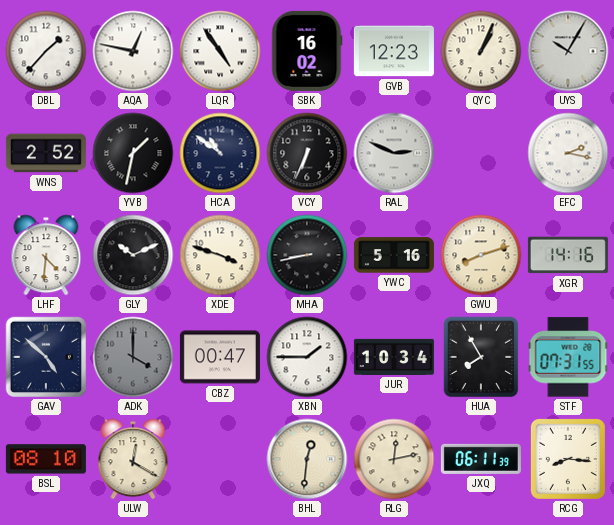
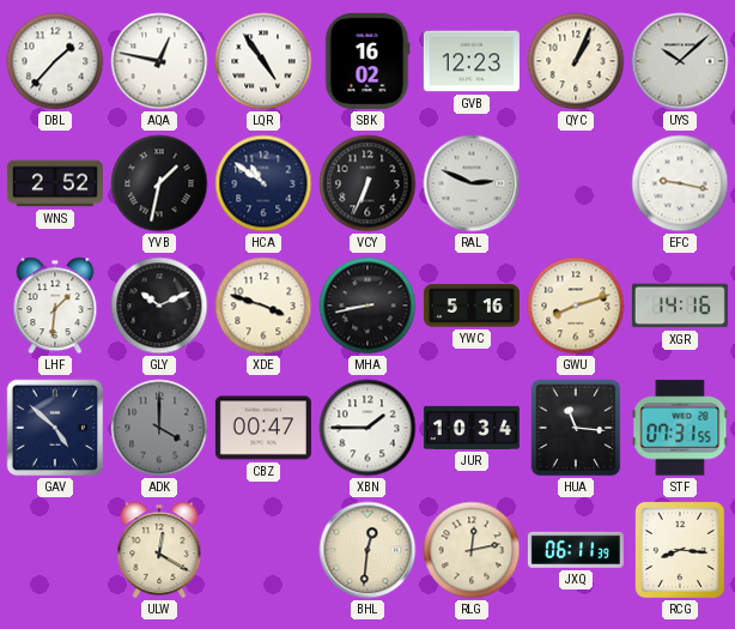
UYS: 10:05 -> 10:08 (680, 61)
EFC: 2:17 -> 9:17 (680, 183)
LHF: 4:31 -> 1:31 (55, 306)
HUA: 7:55 -> 11:16 (576, 428)
BSL: 08:10 -> none (46, 459)
